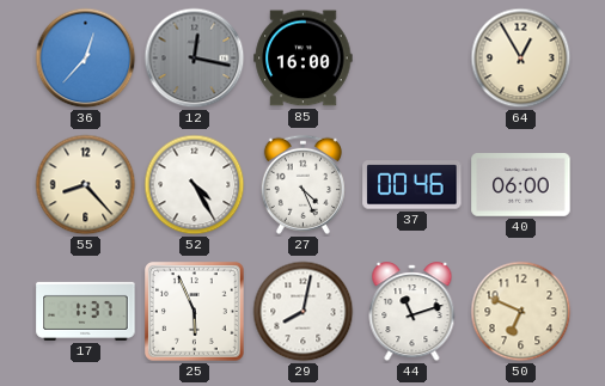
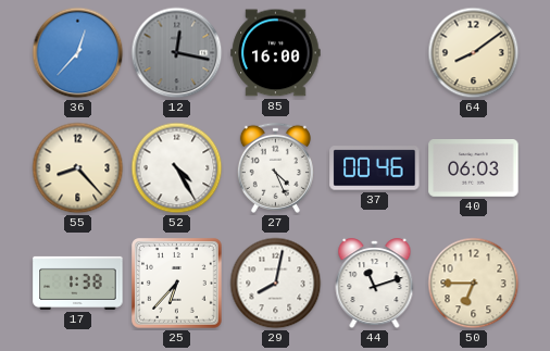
64: 12:55 -> 8:09 (474, 53)
40: 06:00 -> 06:03 (474, 168)
17: 1:37 -> 1:38 (78, 283)
25: 5:56 -> 6:37 (177, 284)
50: 6:49 -> 6:45 (474, 284)
